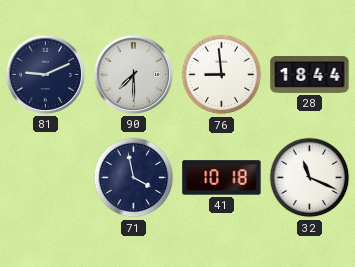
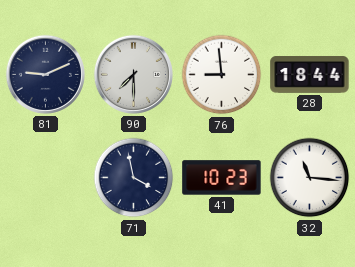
41: 10:18 -> 10:23 (222, 178)
32: 11:19 -> 11:16 (310, 178)
